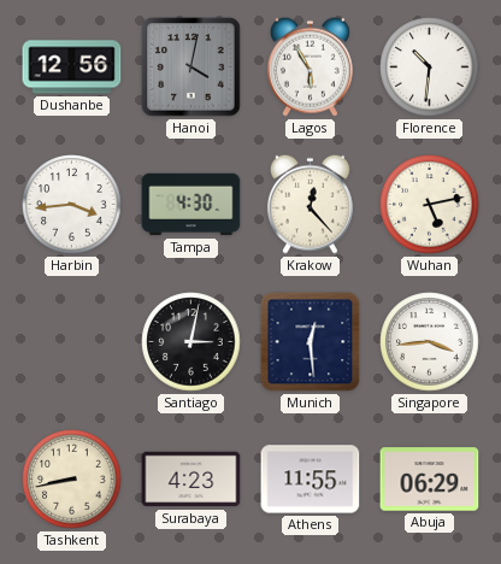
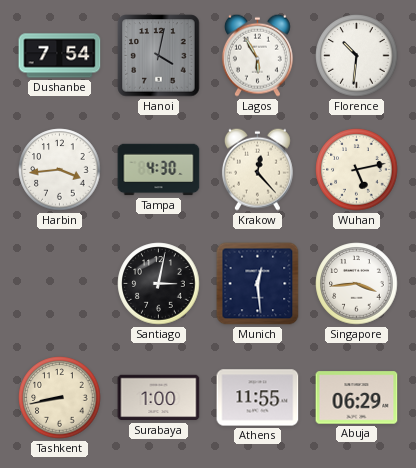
Dushanbe: 12:56 -> 7:54 (60, 56)
Surabaya: 4:23 -> 1:00 (159, 398)
